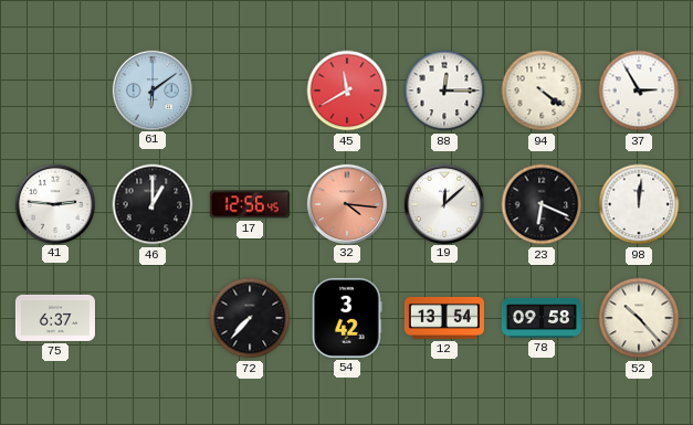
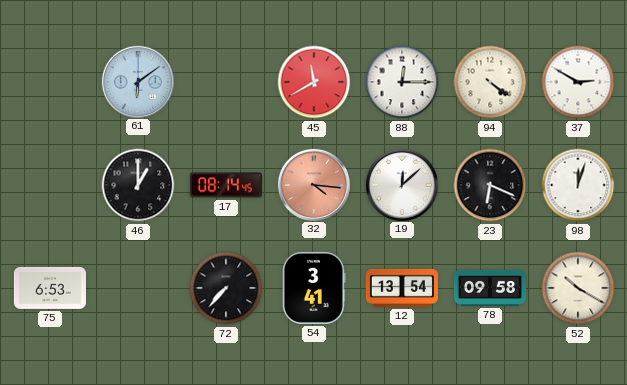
37: 2:55 -> 2:50 (578, 82)
41: 2:46 -> none (54, 203)
17: 12:56 -> 08:14 (226, 185)
98: 12:01 -> 12:03 (578, 185)
75: 6:37 -> 6:53 (50, 288)
54: 3:42 -> 3:41 (314, 288)
52: 10:23 -> 10:20 (578, 288)
